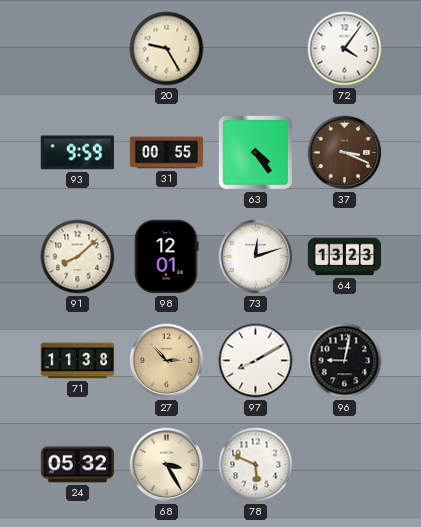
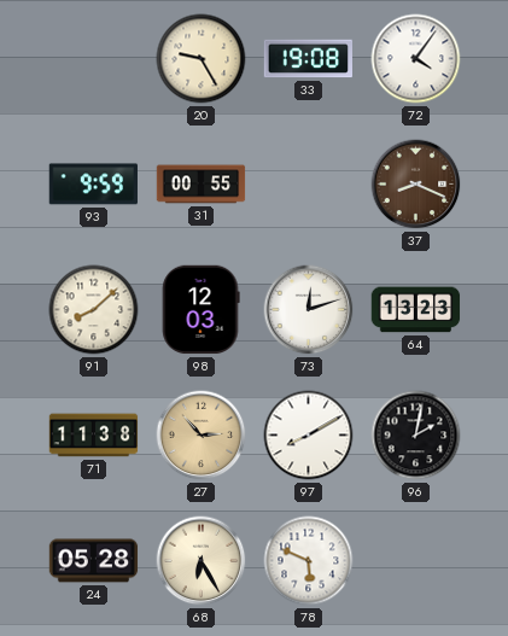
33: none -> 19:08 (309, 59)
63: 4:24 -> none (255, 152)
37: 3:19 -> 8:19 (416, 185)
98: 12:01 -> 12:03 (200, 310)
96: 9:02 -> 2:02 (416, 436)
24: 05:32 -> 05:28 (94, 561)
68: 3:25 -> 6:25 (202, 561)
